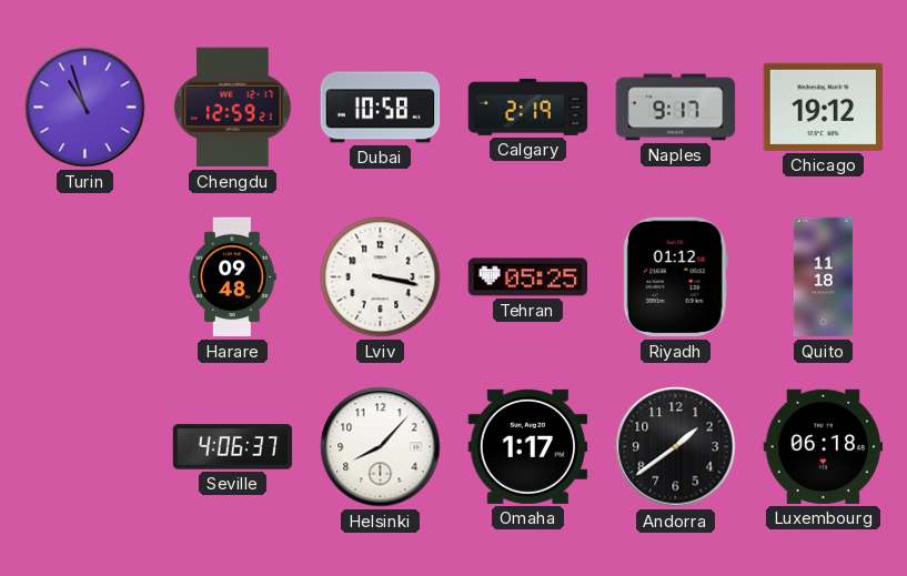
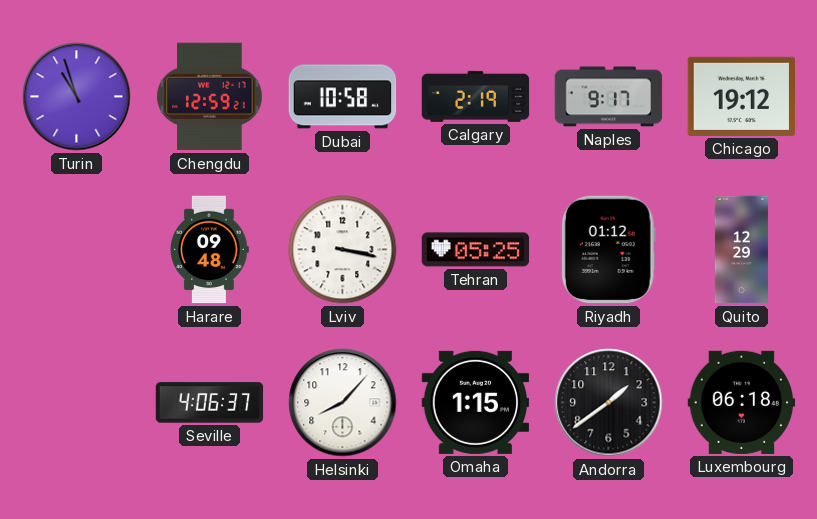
Quito: 11:18 -> 12:29 (741, 250)
Omaha: 1:17 -> 1:15 (476, 402)
